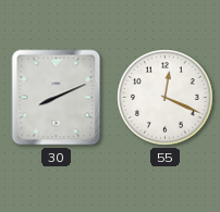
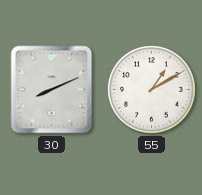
55: 12:19 -> 1:10 (152, 90)
